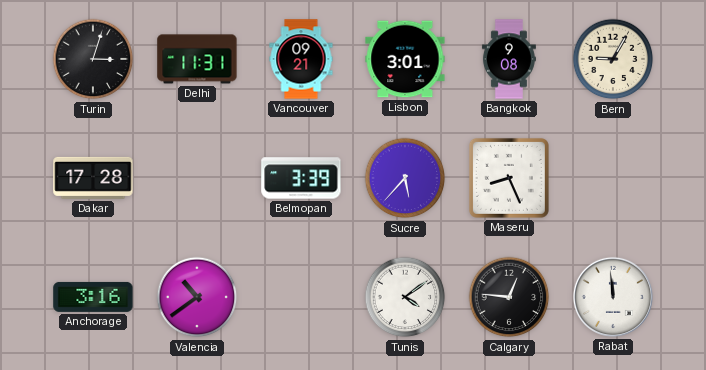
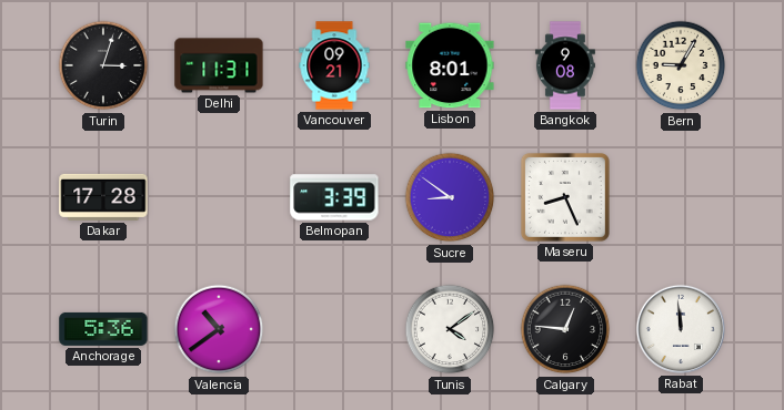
Lisbon: 3:01 -> 8:01 (450, 65)
Sucre: 5:37 -> 8:51 (450, 197)
Anchorage: 3:16 -> 5:36 (103, 329)
